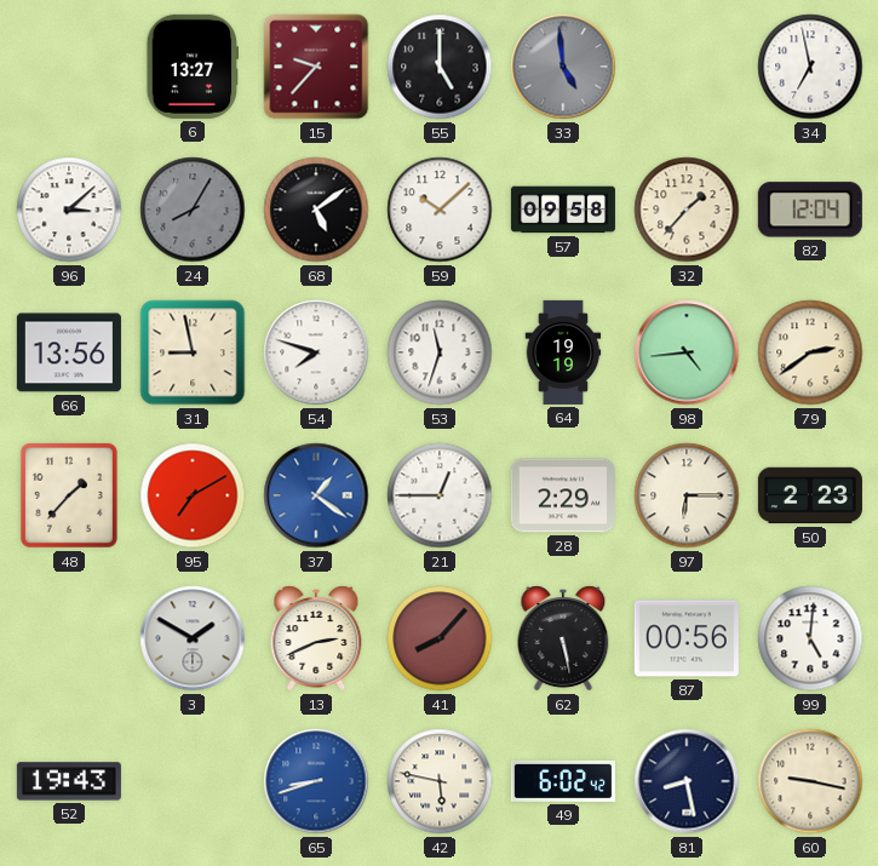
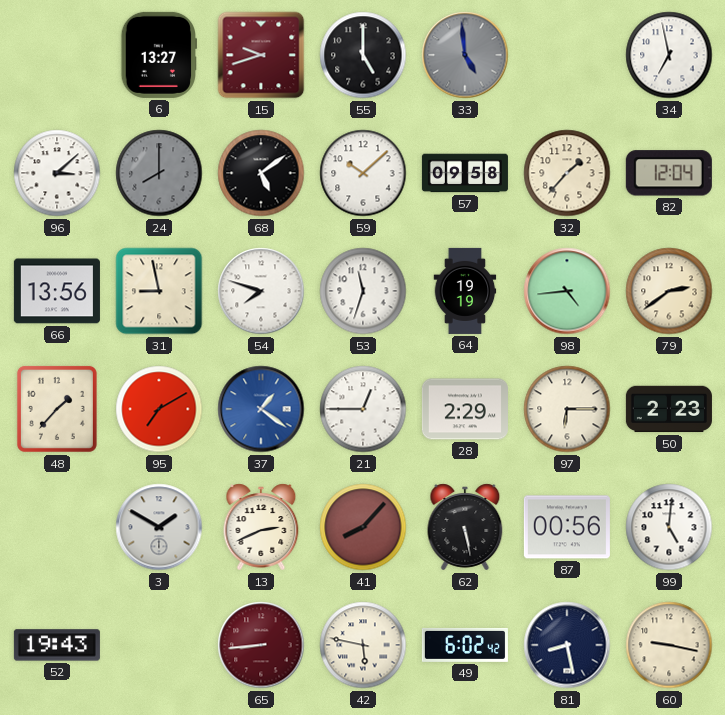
15: 9:37 -> 9:42 (261, 55)
24: 8:05 -> 8:00 (159, 173)
65: 8:42 -> 8:44 (261, 645)
65 dial: blue -> burgundy (261, 645)
